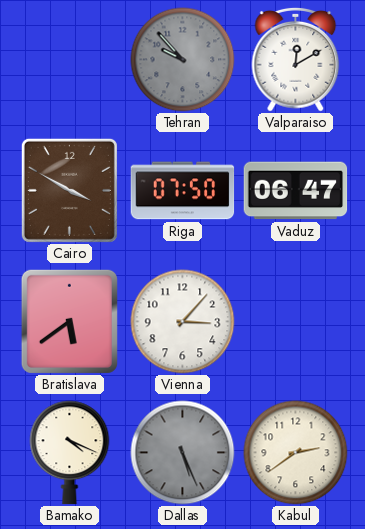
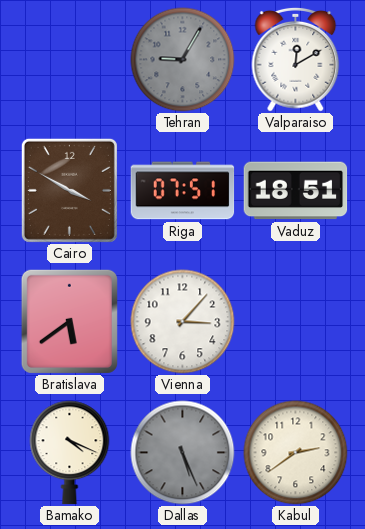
Tehran: 9:53 -> 9:05 (183, 60)
Riga: 07:50 -> 07:51 (183, 191)
Vaduz: 06:47 -> 18:51 (296, 191)
